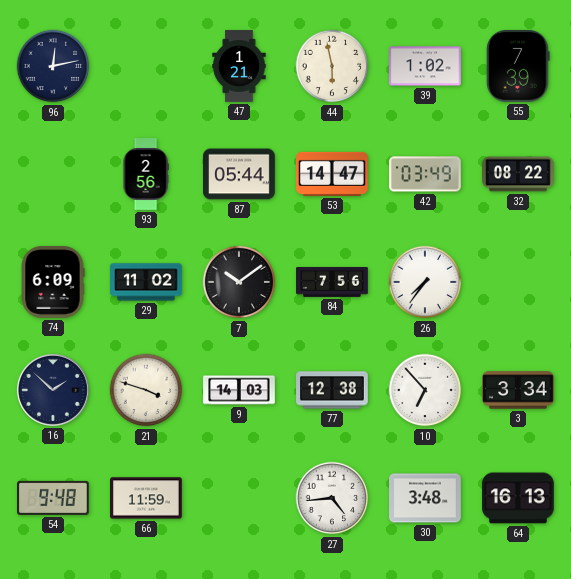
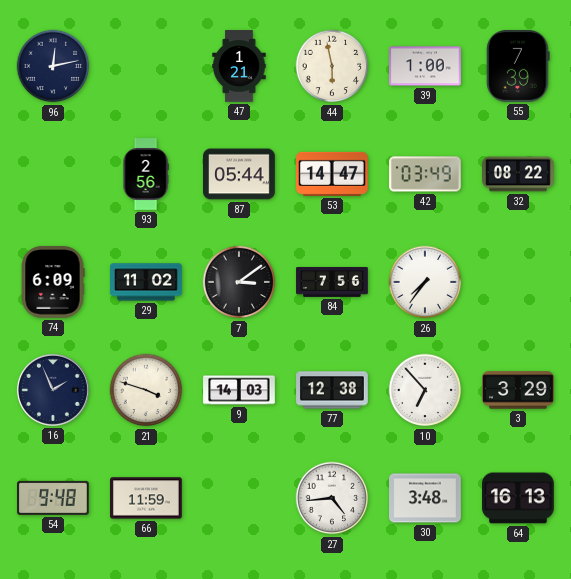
39: 1:02 -> 1:00 (426, 66)
7: 10:09 -> 3:09 (239, 282)
16: 1:52 -> 1:56 (53, 390)
3: 3:34 -> 3:29 (518, 390)
